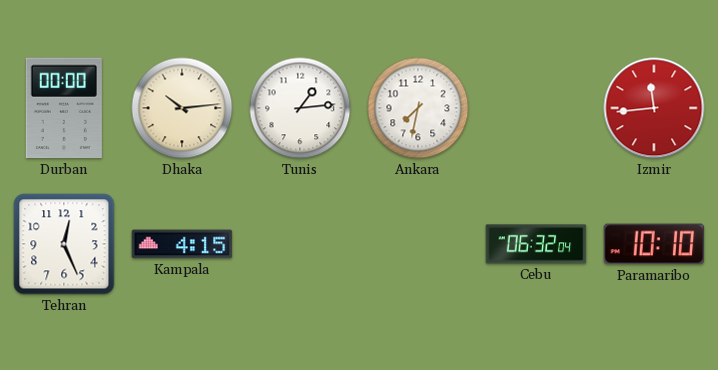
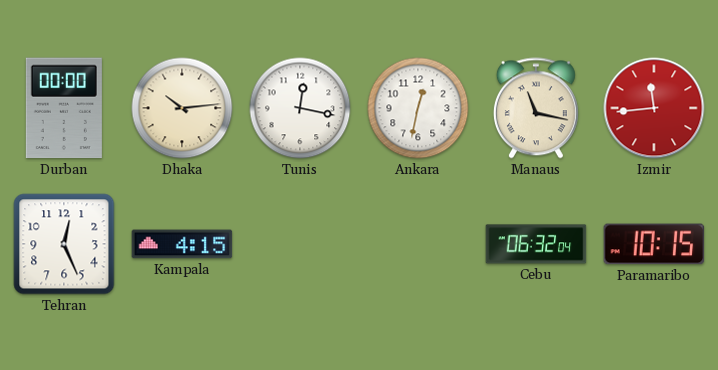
Tunis: 1:14 -> 12:17 (300, 108)
Ankara: 7:32 -> 12:32 (418, 108)
Manaus: none -> 11:17 (536, 108)
Paramaribo: 10:10 -> 10:15 (654, 244)
